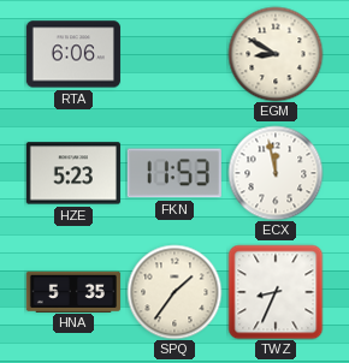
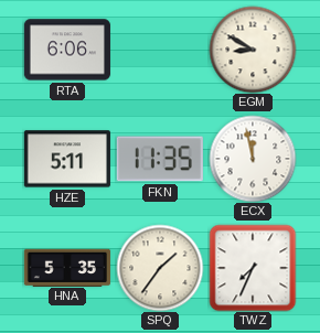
HZE: 5:23 -> 5:11 (67, 159)
FKN: 11:53 -> 11:35 (160, 159)
TWZ: 8:34 -> 7:34 (253, 268)
